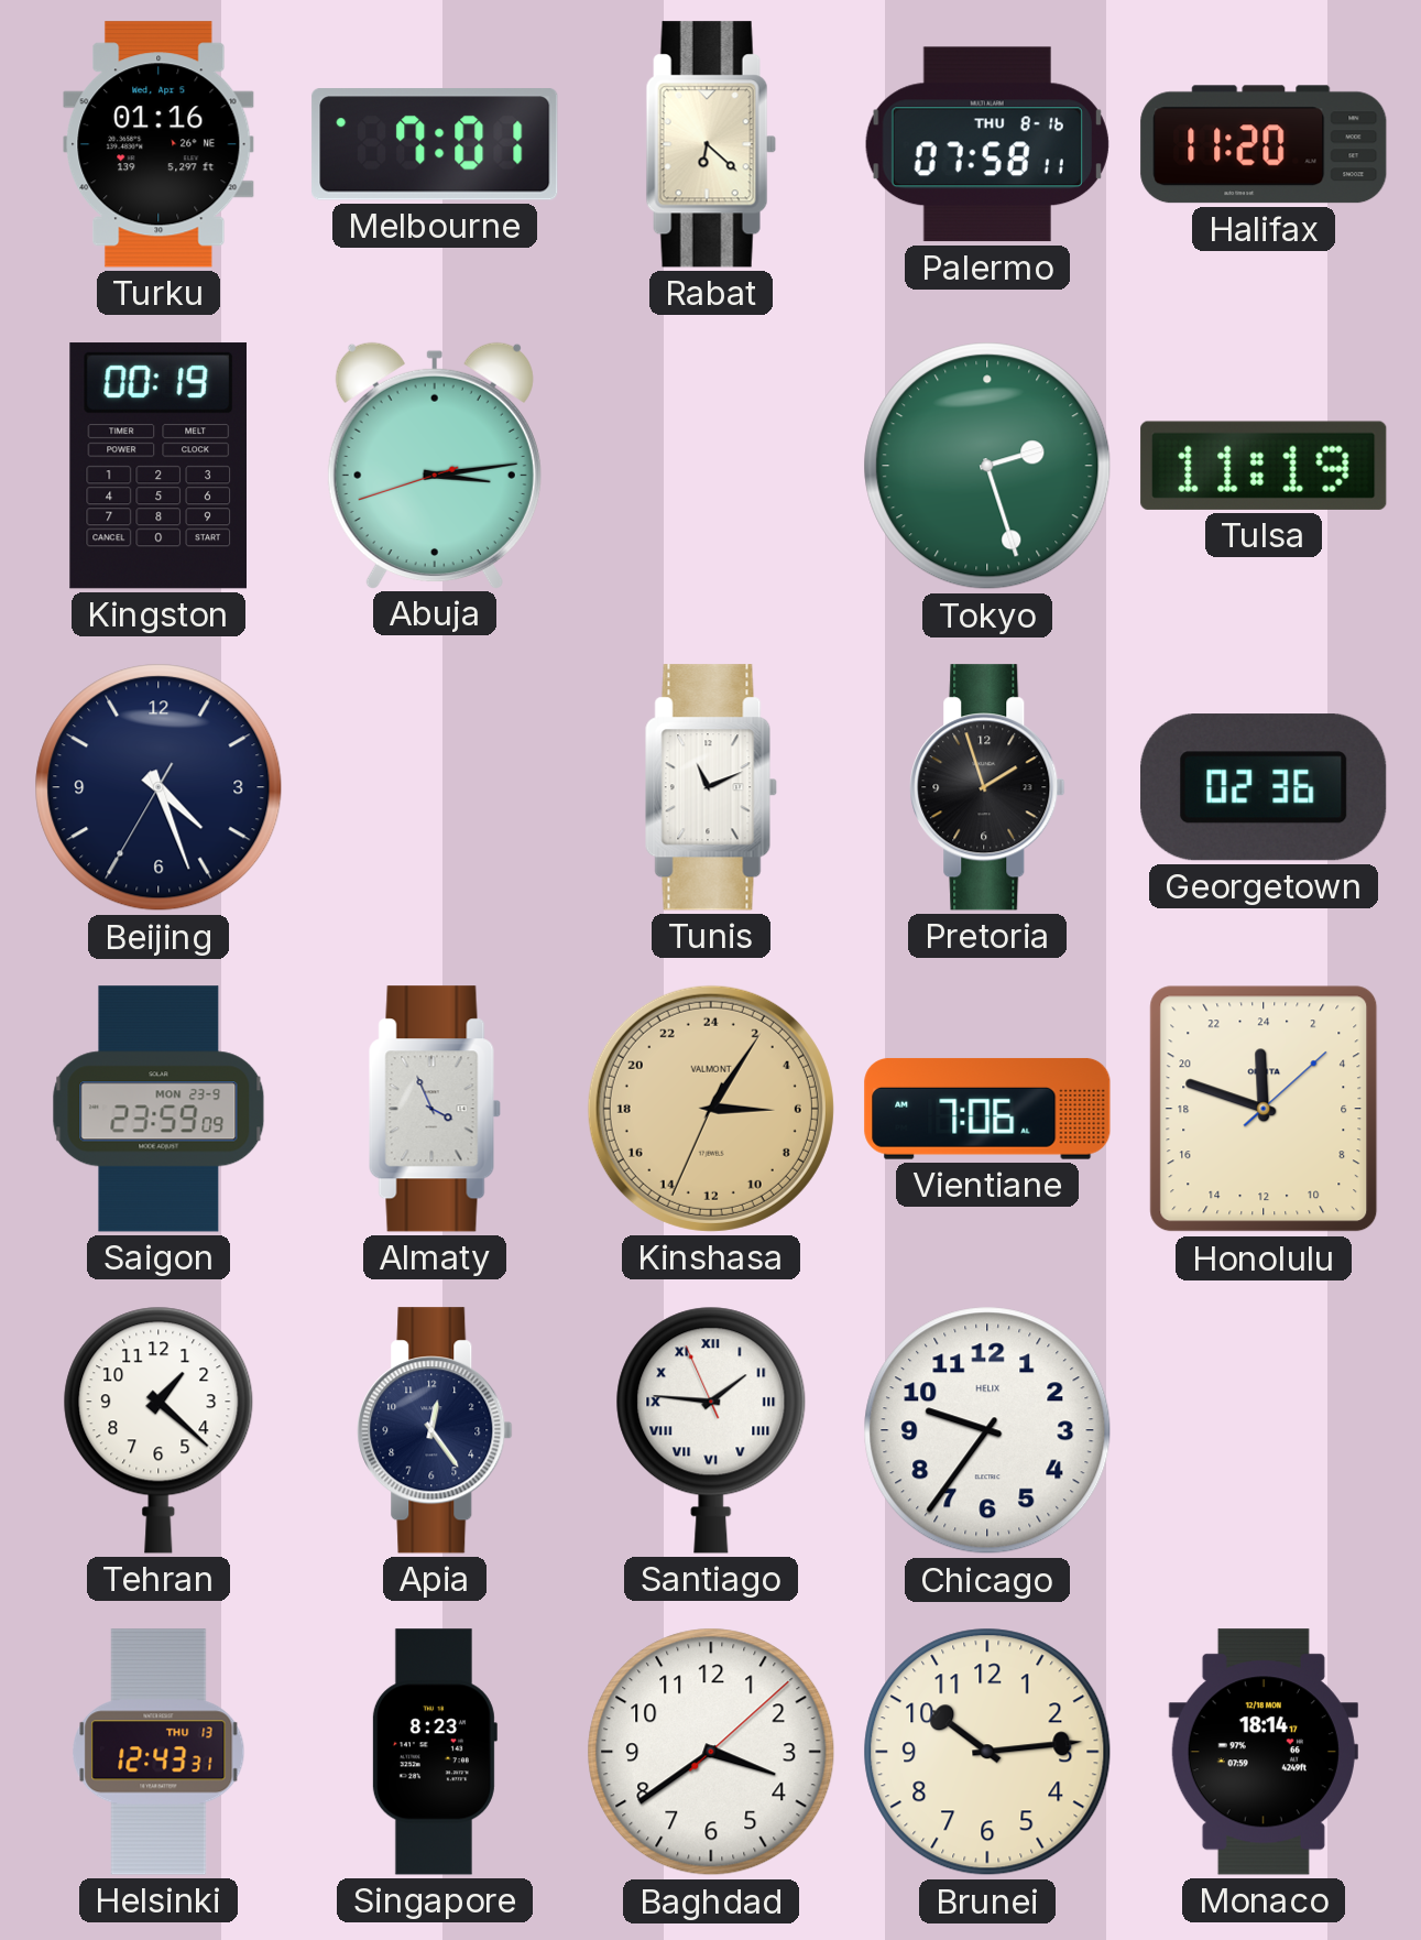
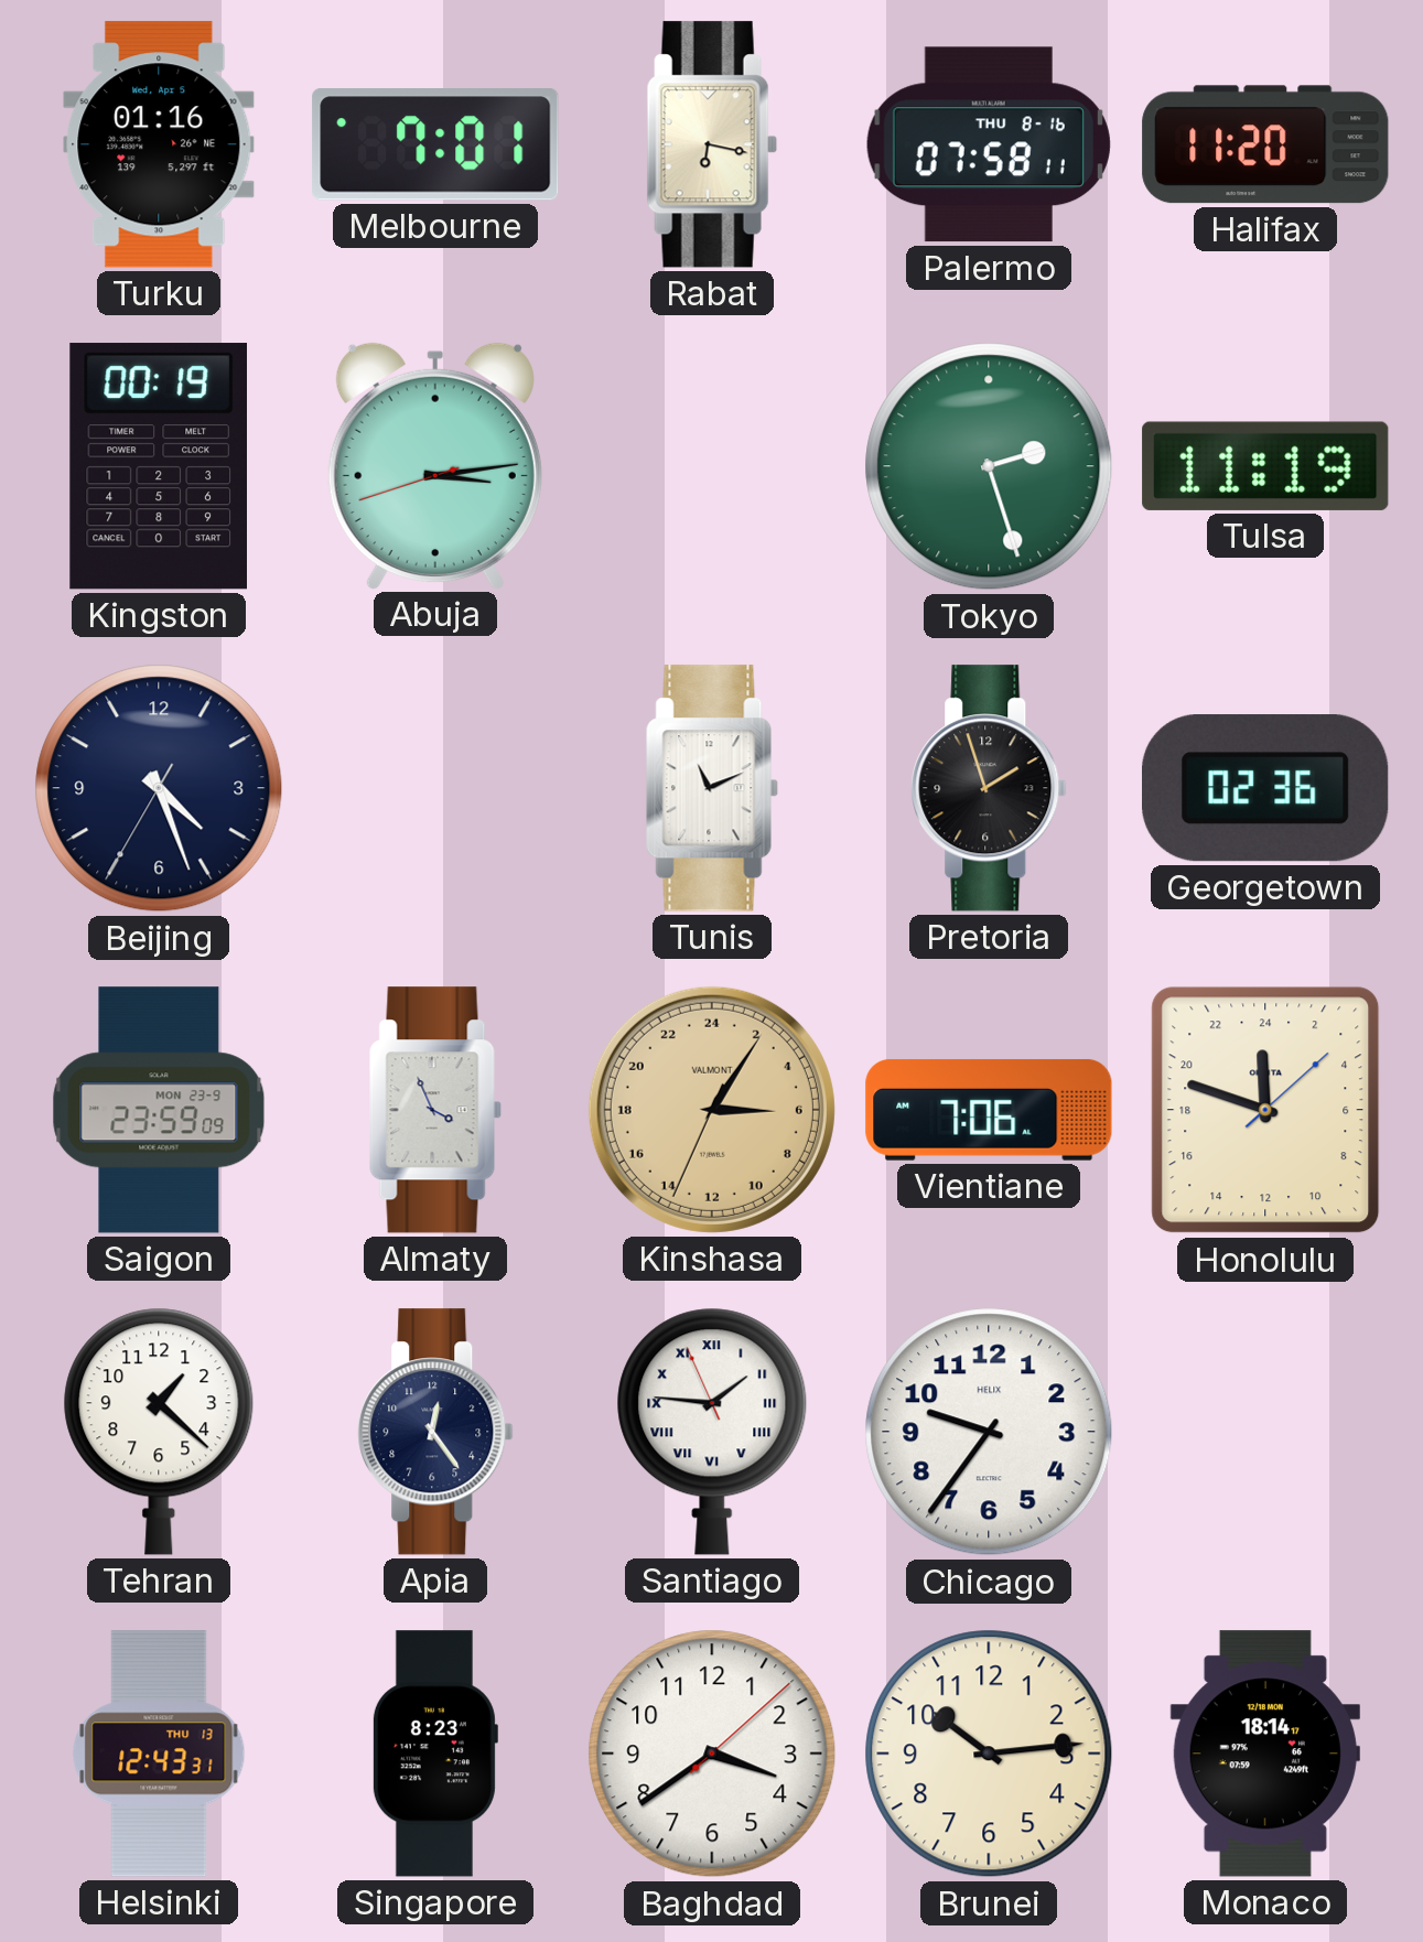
Rabat: 6:22 -> 6:17 (712, 144)
